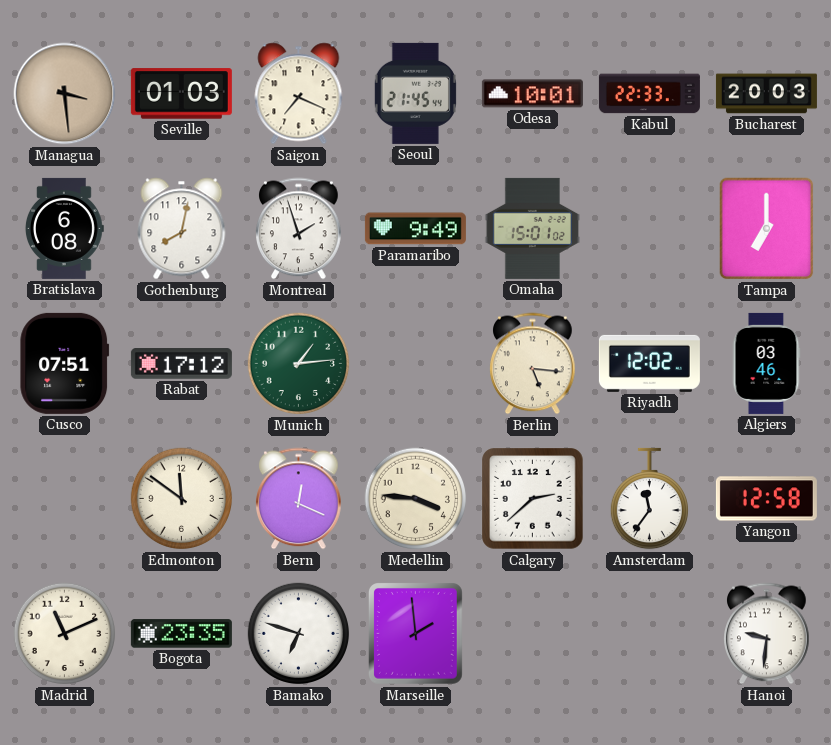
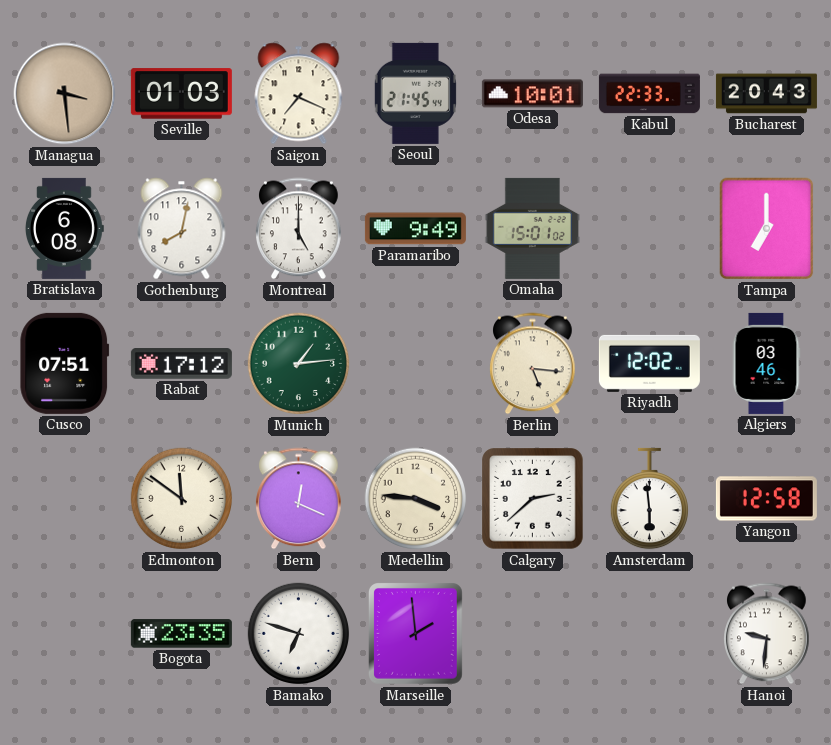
Bucharest: 20:03 -> 20:43 (766, 94)
Montreal: 1:57 -> 5:00 (299, 229)
Amsterdam: 11:36 -> 5:59 (649, 499)
Madrid: 11:11 -> none (65, 634)
